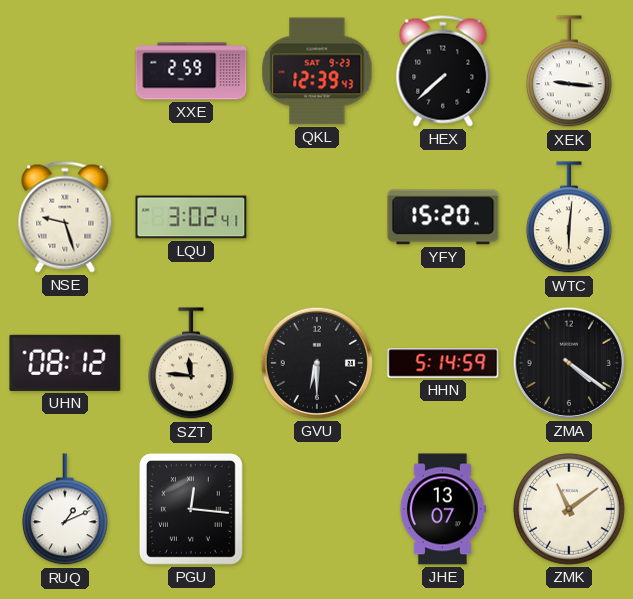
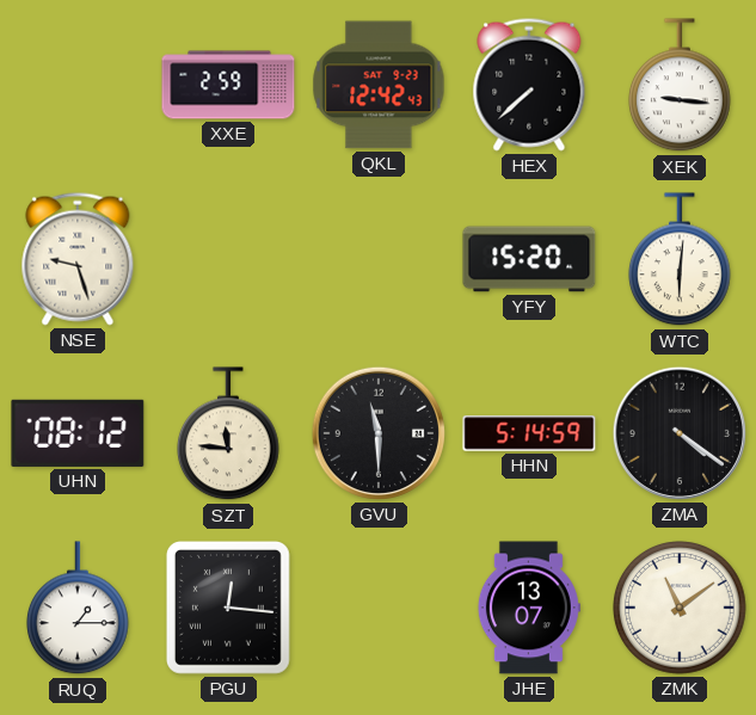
QKL: 12:39 -> 12:42 (379, 85)
LQU: 3:02 -> none (191, 217)
GVU: 6:30 -> 11:30 (379, 433)
RUQ: 1:11 -> 1:15 (79, 609)
